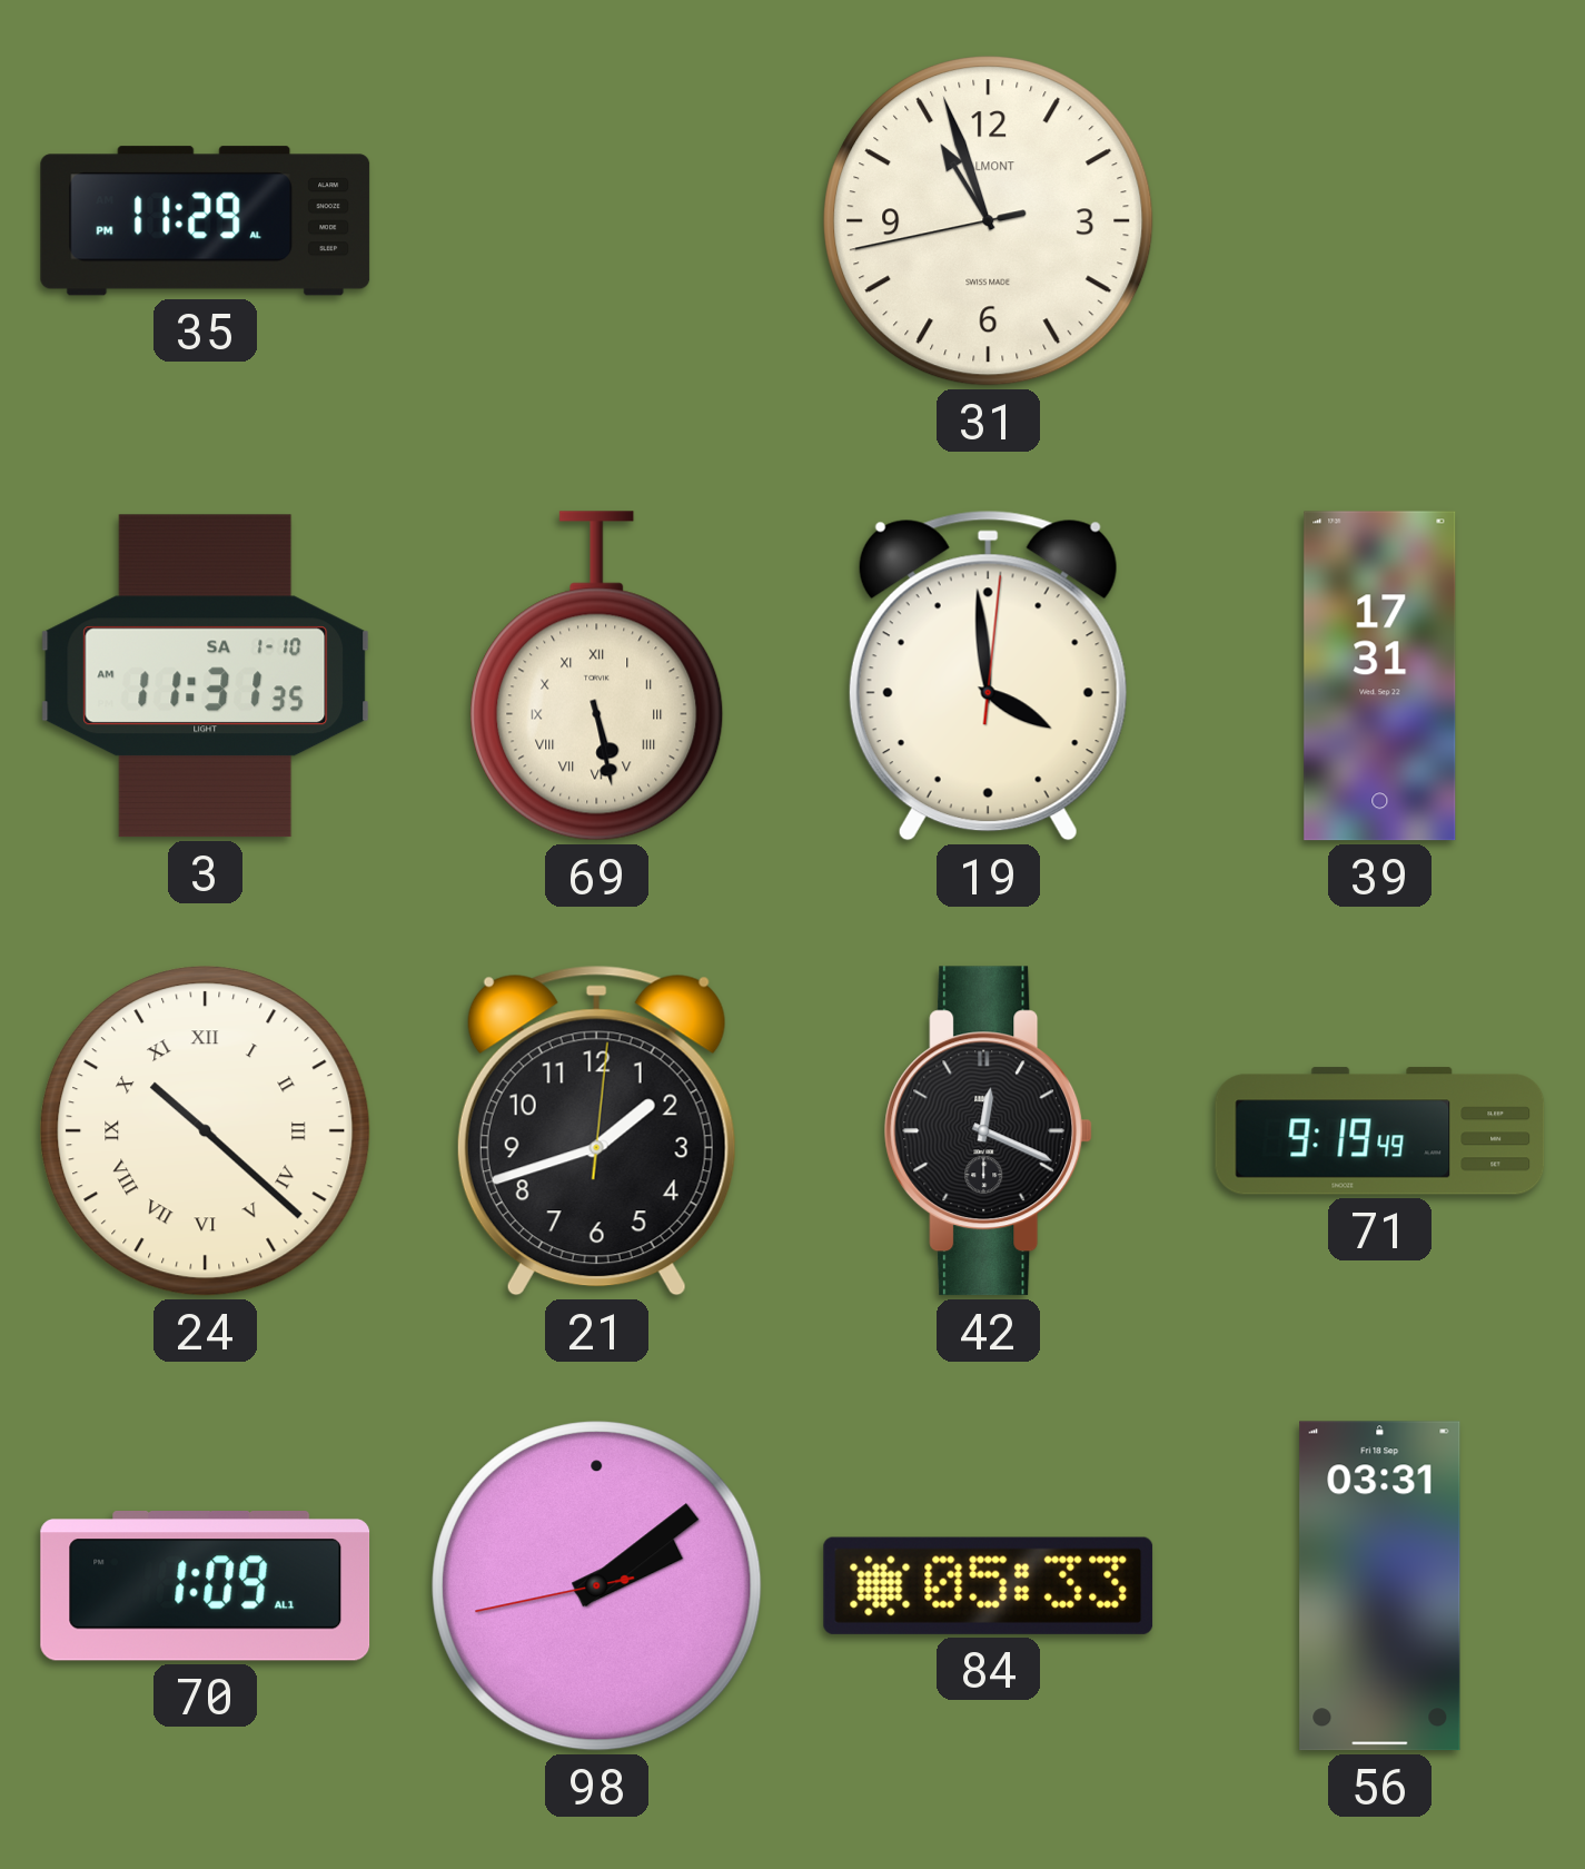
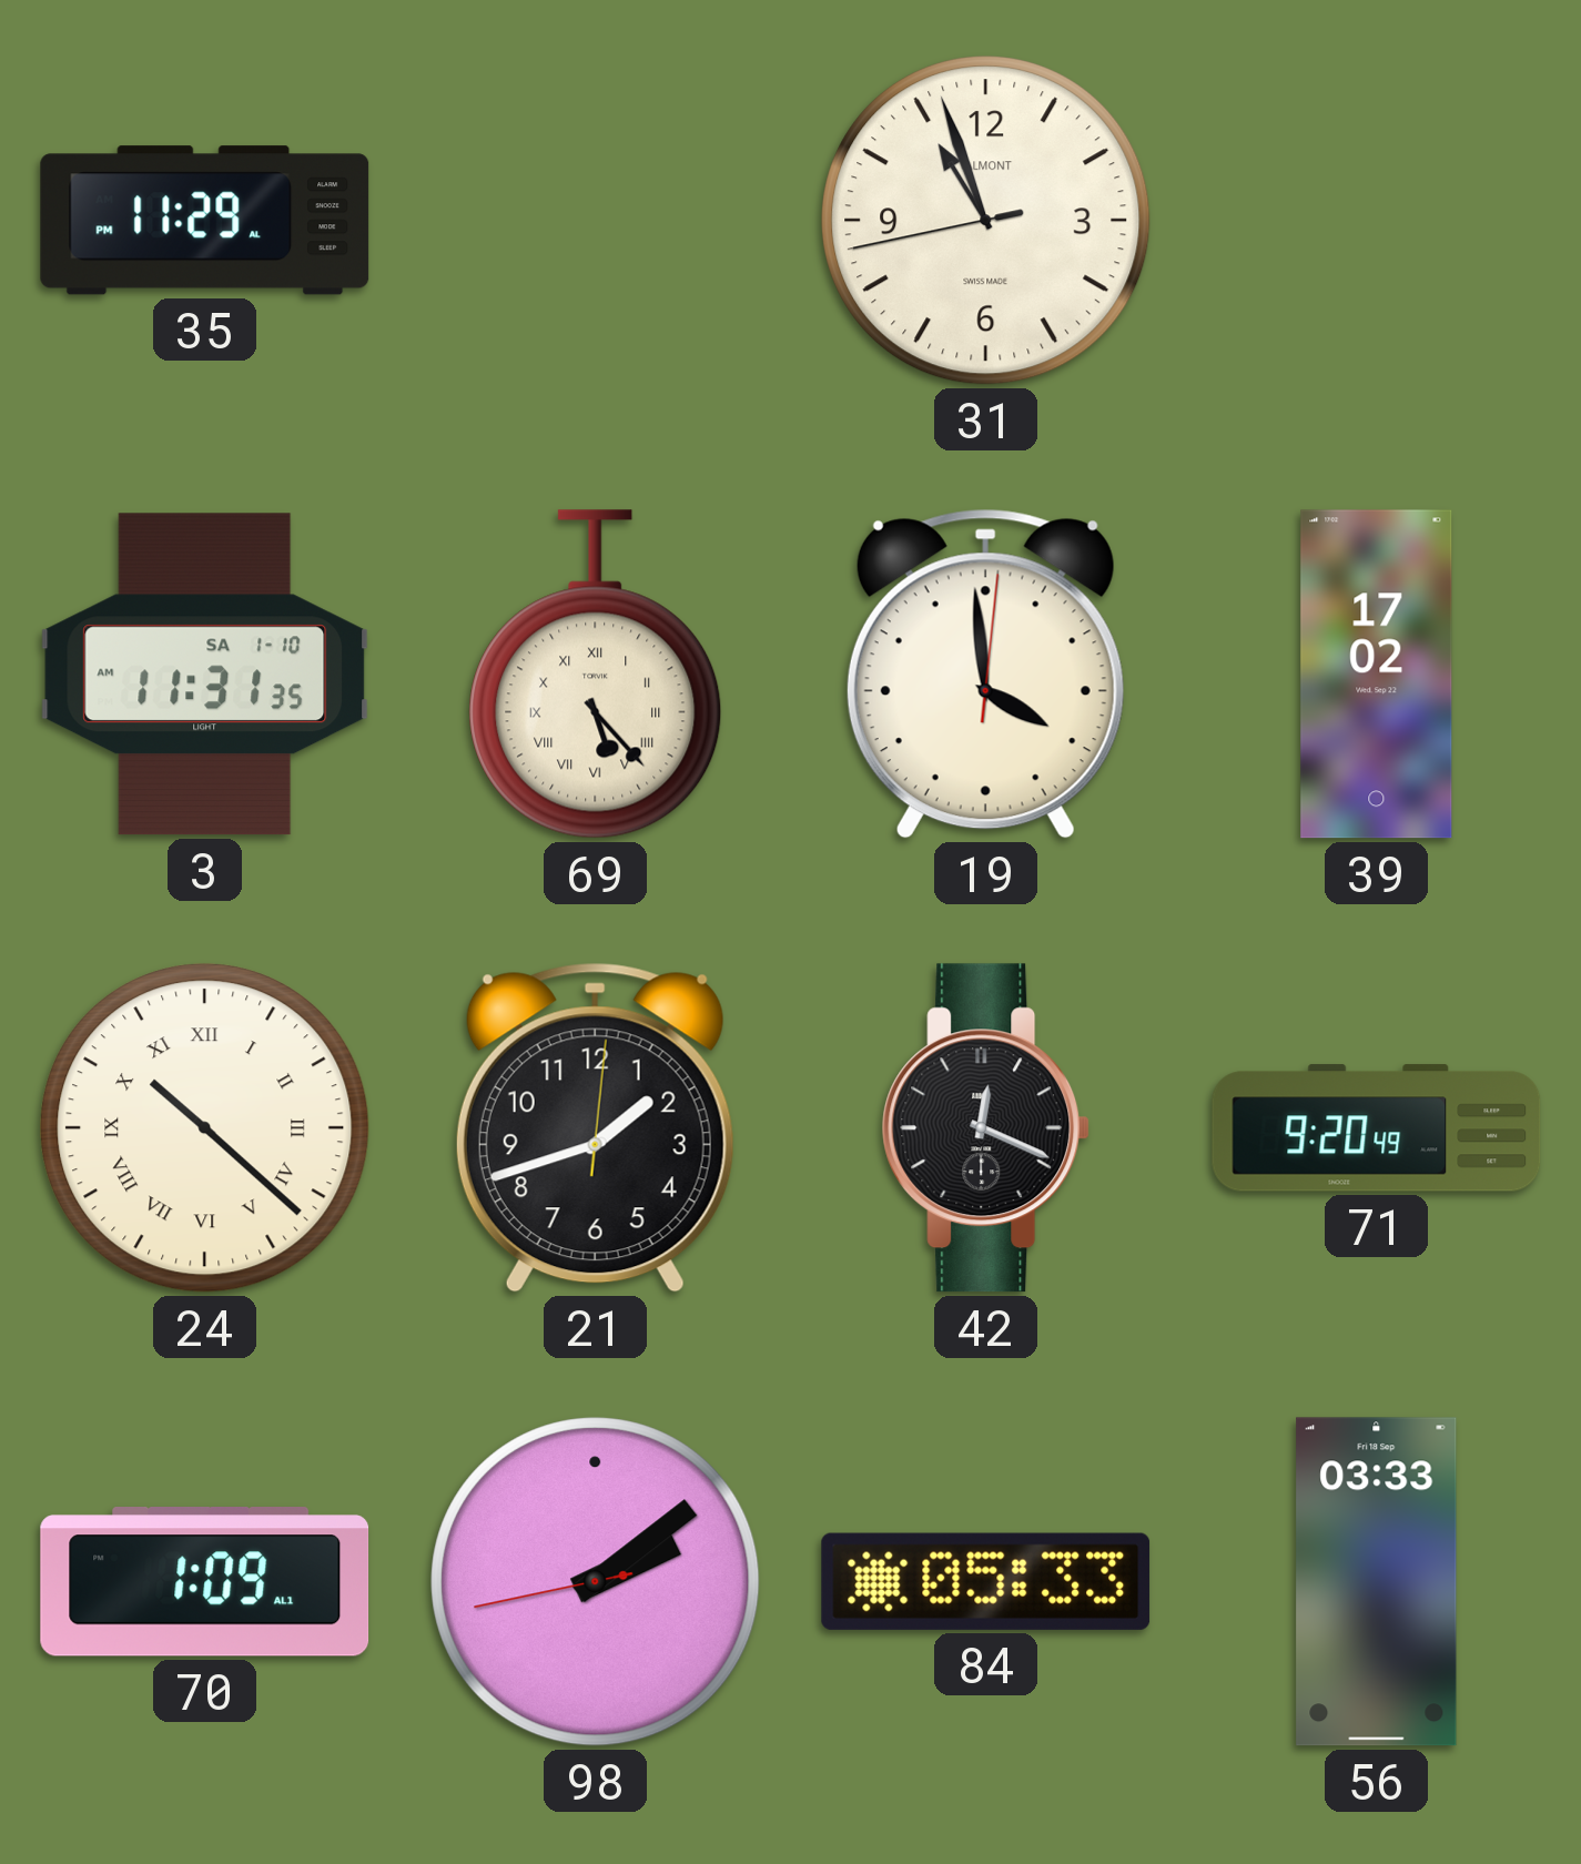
69: 5:28 -> 5:23 (596, 675)
39: 17:31 -> 17:02 (1377, 675)
71: 9:19 -> 9:20 (1377, 1128)
56: 03:31 -> 03:33 (1377, 1582)
